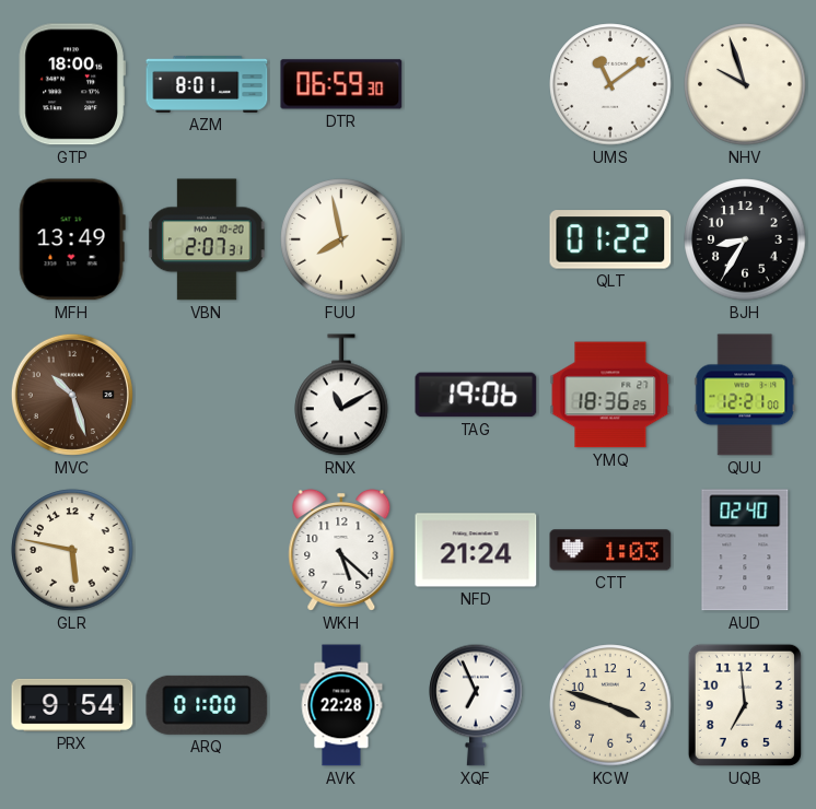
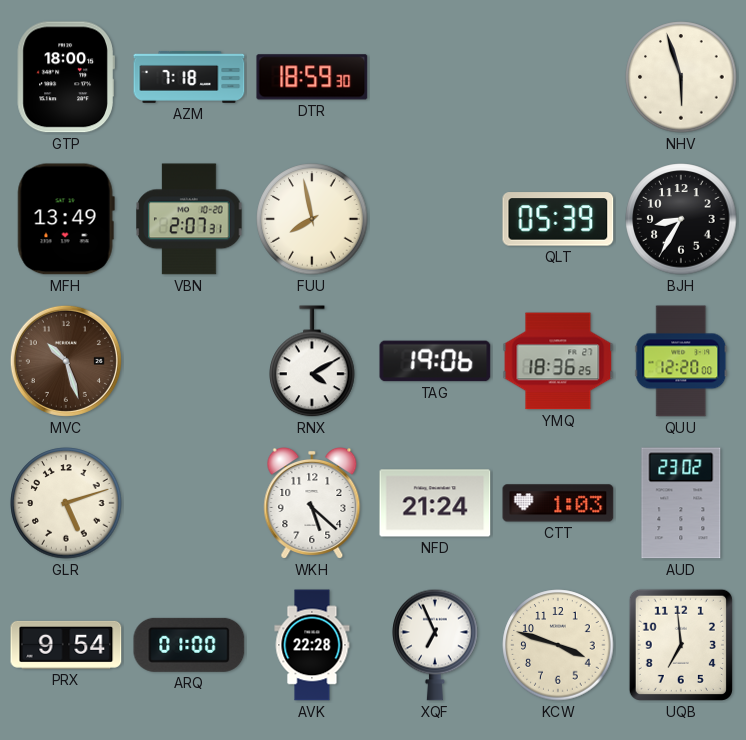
AZM: 8:01 -> 7:18 (189, 77)
DTR: 06:59 -> 18:59 (312, 77)
UMS: 11:09 -> none (610, 84)
NHV: 9:57 -> 5:57 (681, 77)
QLT: 01:22 -> 05:39 (558, 219)
RNX: 11:10 -> 4:10 (312, 362)
QUU: 12:21 -> 12:20 (681, 361)
GLR: 5:47 -> 5:12 (66, 503)
AUD: 02:40 -> 23:02 (681, 503)
